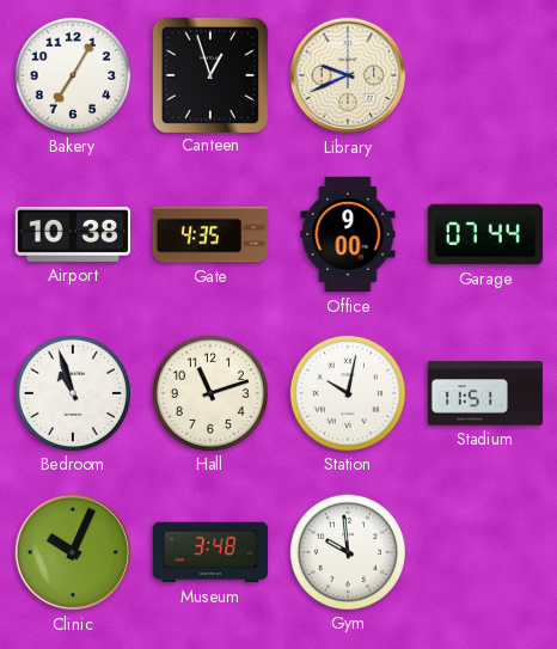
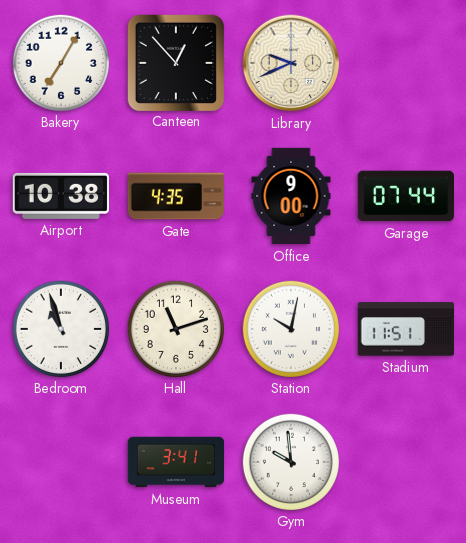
Canteen: 12:57 -> 12:53 (175, 62)
Clinic: 10:04 -> none (73, 552)
Museum: 3:48 -> 3:41 (176, 462)
